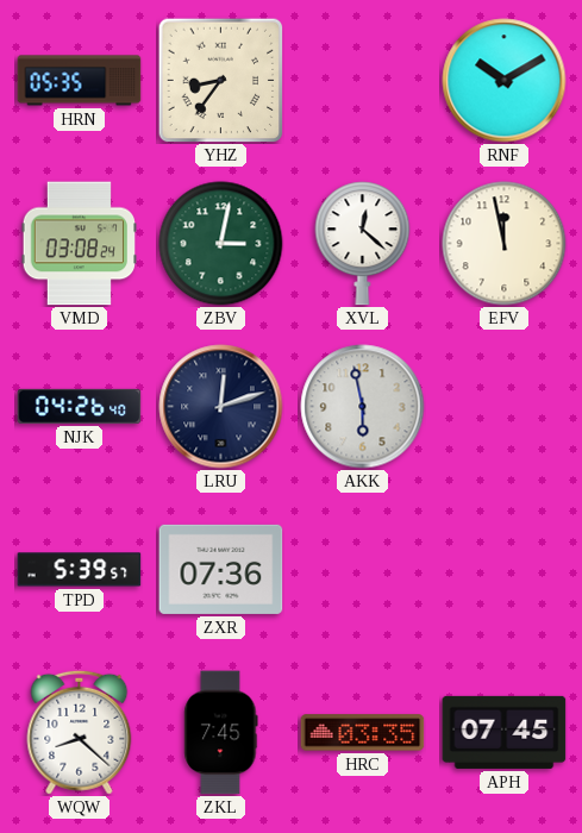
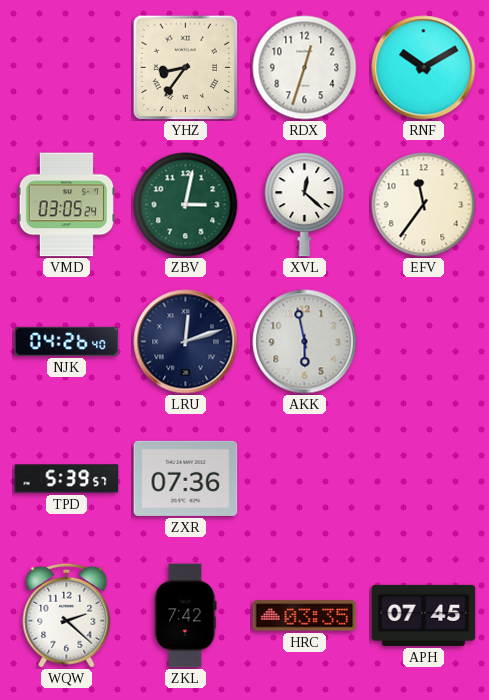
HRN: 05:35 -> none (80, 81)
RDX: none -> 12:33 (305, 68)
VMD: 03:08 -> 03:05 (67, 205)
EFV: 11:58 -> 11:36 (424, 205)
WQW: 8:22 -> 2:22 (67, 615)
ZKL: 7:45 -> 7:42 (186, 616)
